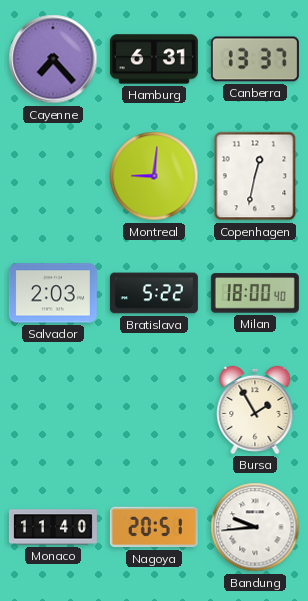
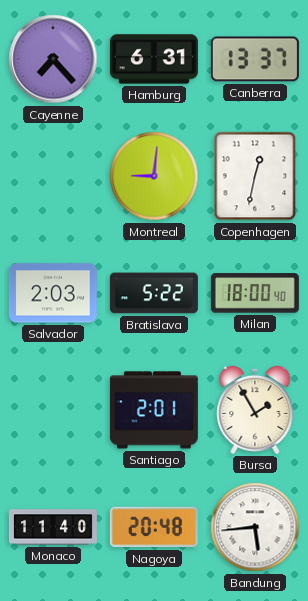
Santiago: none -> 2:01 (154, 410)
Nagoya: 20:51 -> 20:48 (154, 527)
Bandung: 9:44 -> 5:44 (255, 527)
